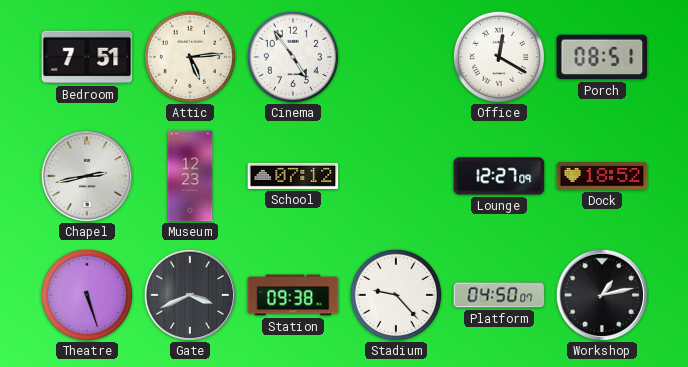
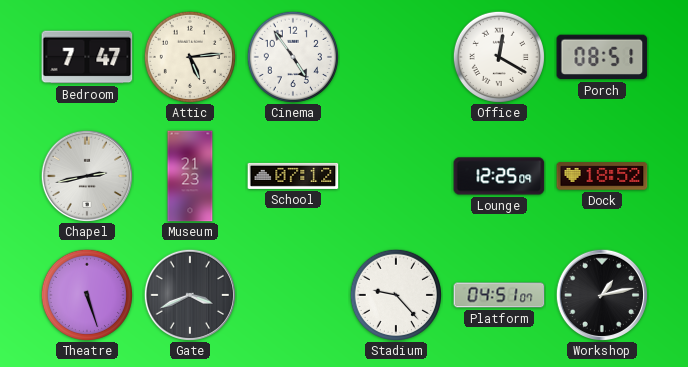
Bedroom: 7:51 -> 7:47 (87, 57)
Museum: 12:23 -> 21:23 (190, 176)
Lounge: 12:27 -> 12:25 (499, 176)
Station: 09:38 -> none (293, 295)
Platform: 04:50 -> 04:51 (499, 295)
